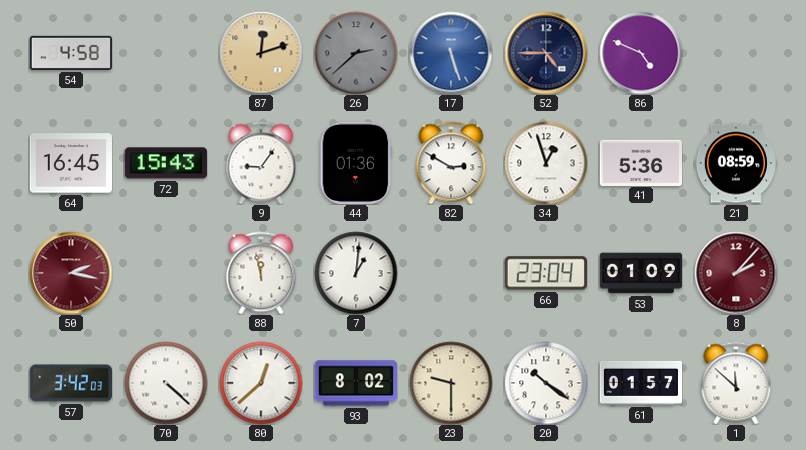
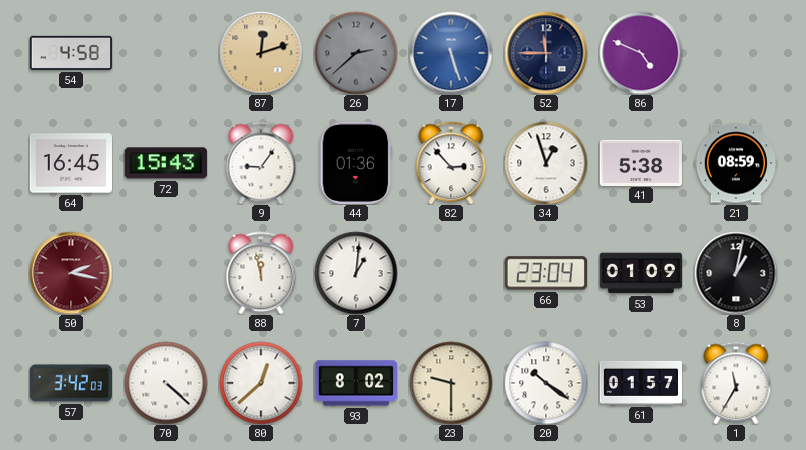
52: 4:45 -> 11:45 (546, 53)
82: 2:50 -> 2:53 (451, 163)
41: 5:36 -> 5:38 (640, 162)
8: 2:07 -> 1:02 (736, 273)
8 dial: burgundy -> black (736, 273)
1: 11:52 -> 11:35 (736, 383)
